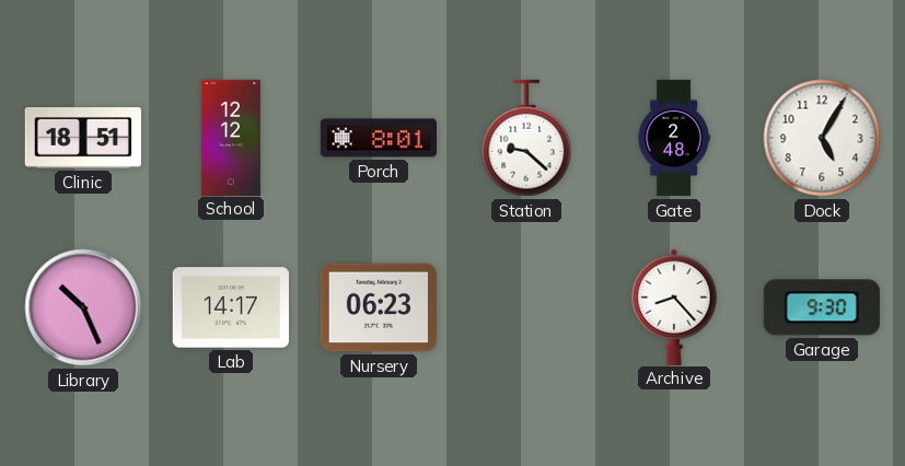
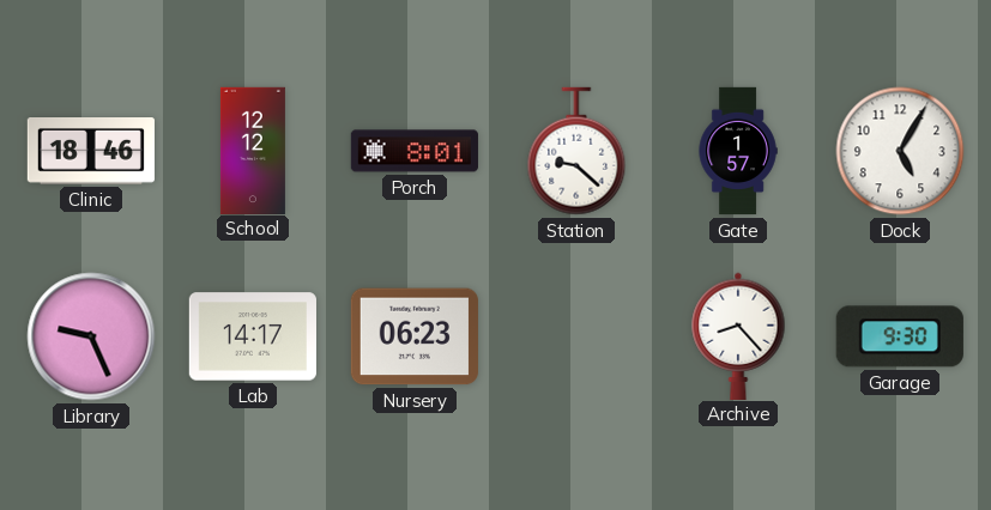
Clinic: 18:51 -> 18:46 (91, 152)
Gate: 2:48 -> 1:57 (738, 151)
Library: 10:26 -> 9:26 (91, 336)
